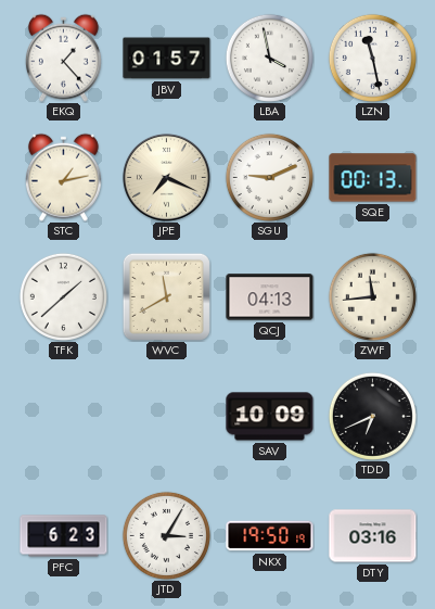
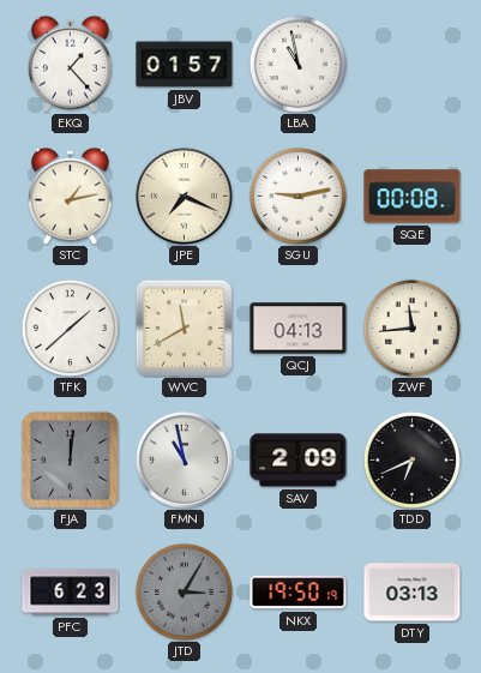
LBA: 3:58 -> 10:58 (297, 64)
LZN: 11:28 -> none (372, 58)
SGU: 9:11 -> 9:13 (297, 196)
SQE: 00:13 -> 00:08 (413, 197)
FJA: none -> 12:01 (71, 461)
FMN: none -> 10:58 (184, 459)
SAV: 10:09 -> 2:09 (299, 461)
JTD dial: white -> grey (184, 591)
DTY: 03:16 -> 03:13 (413, 593)
